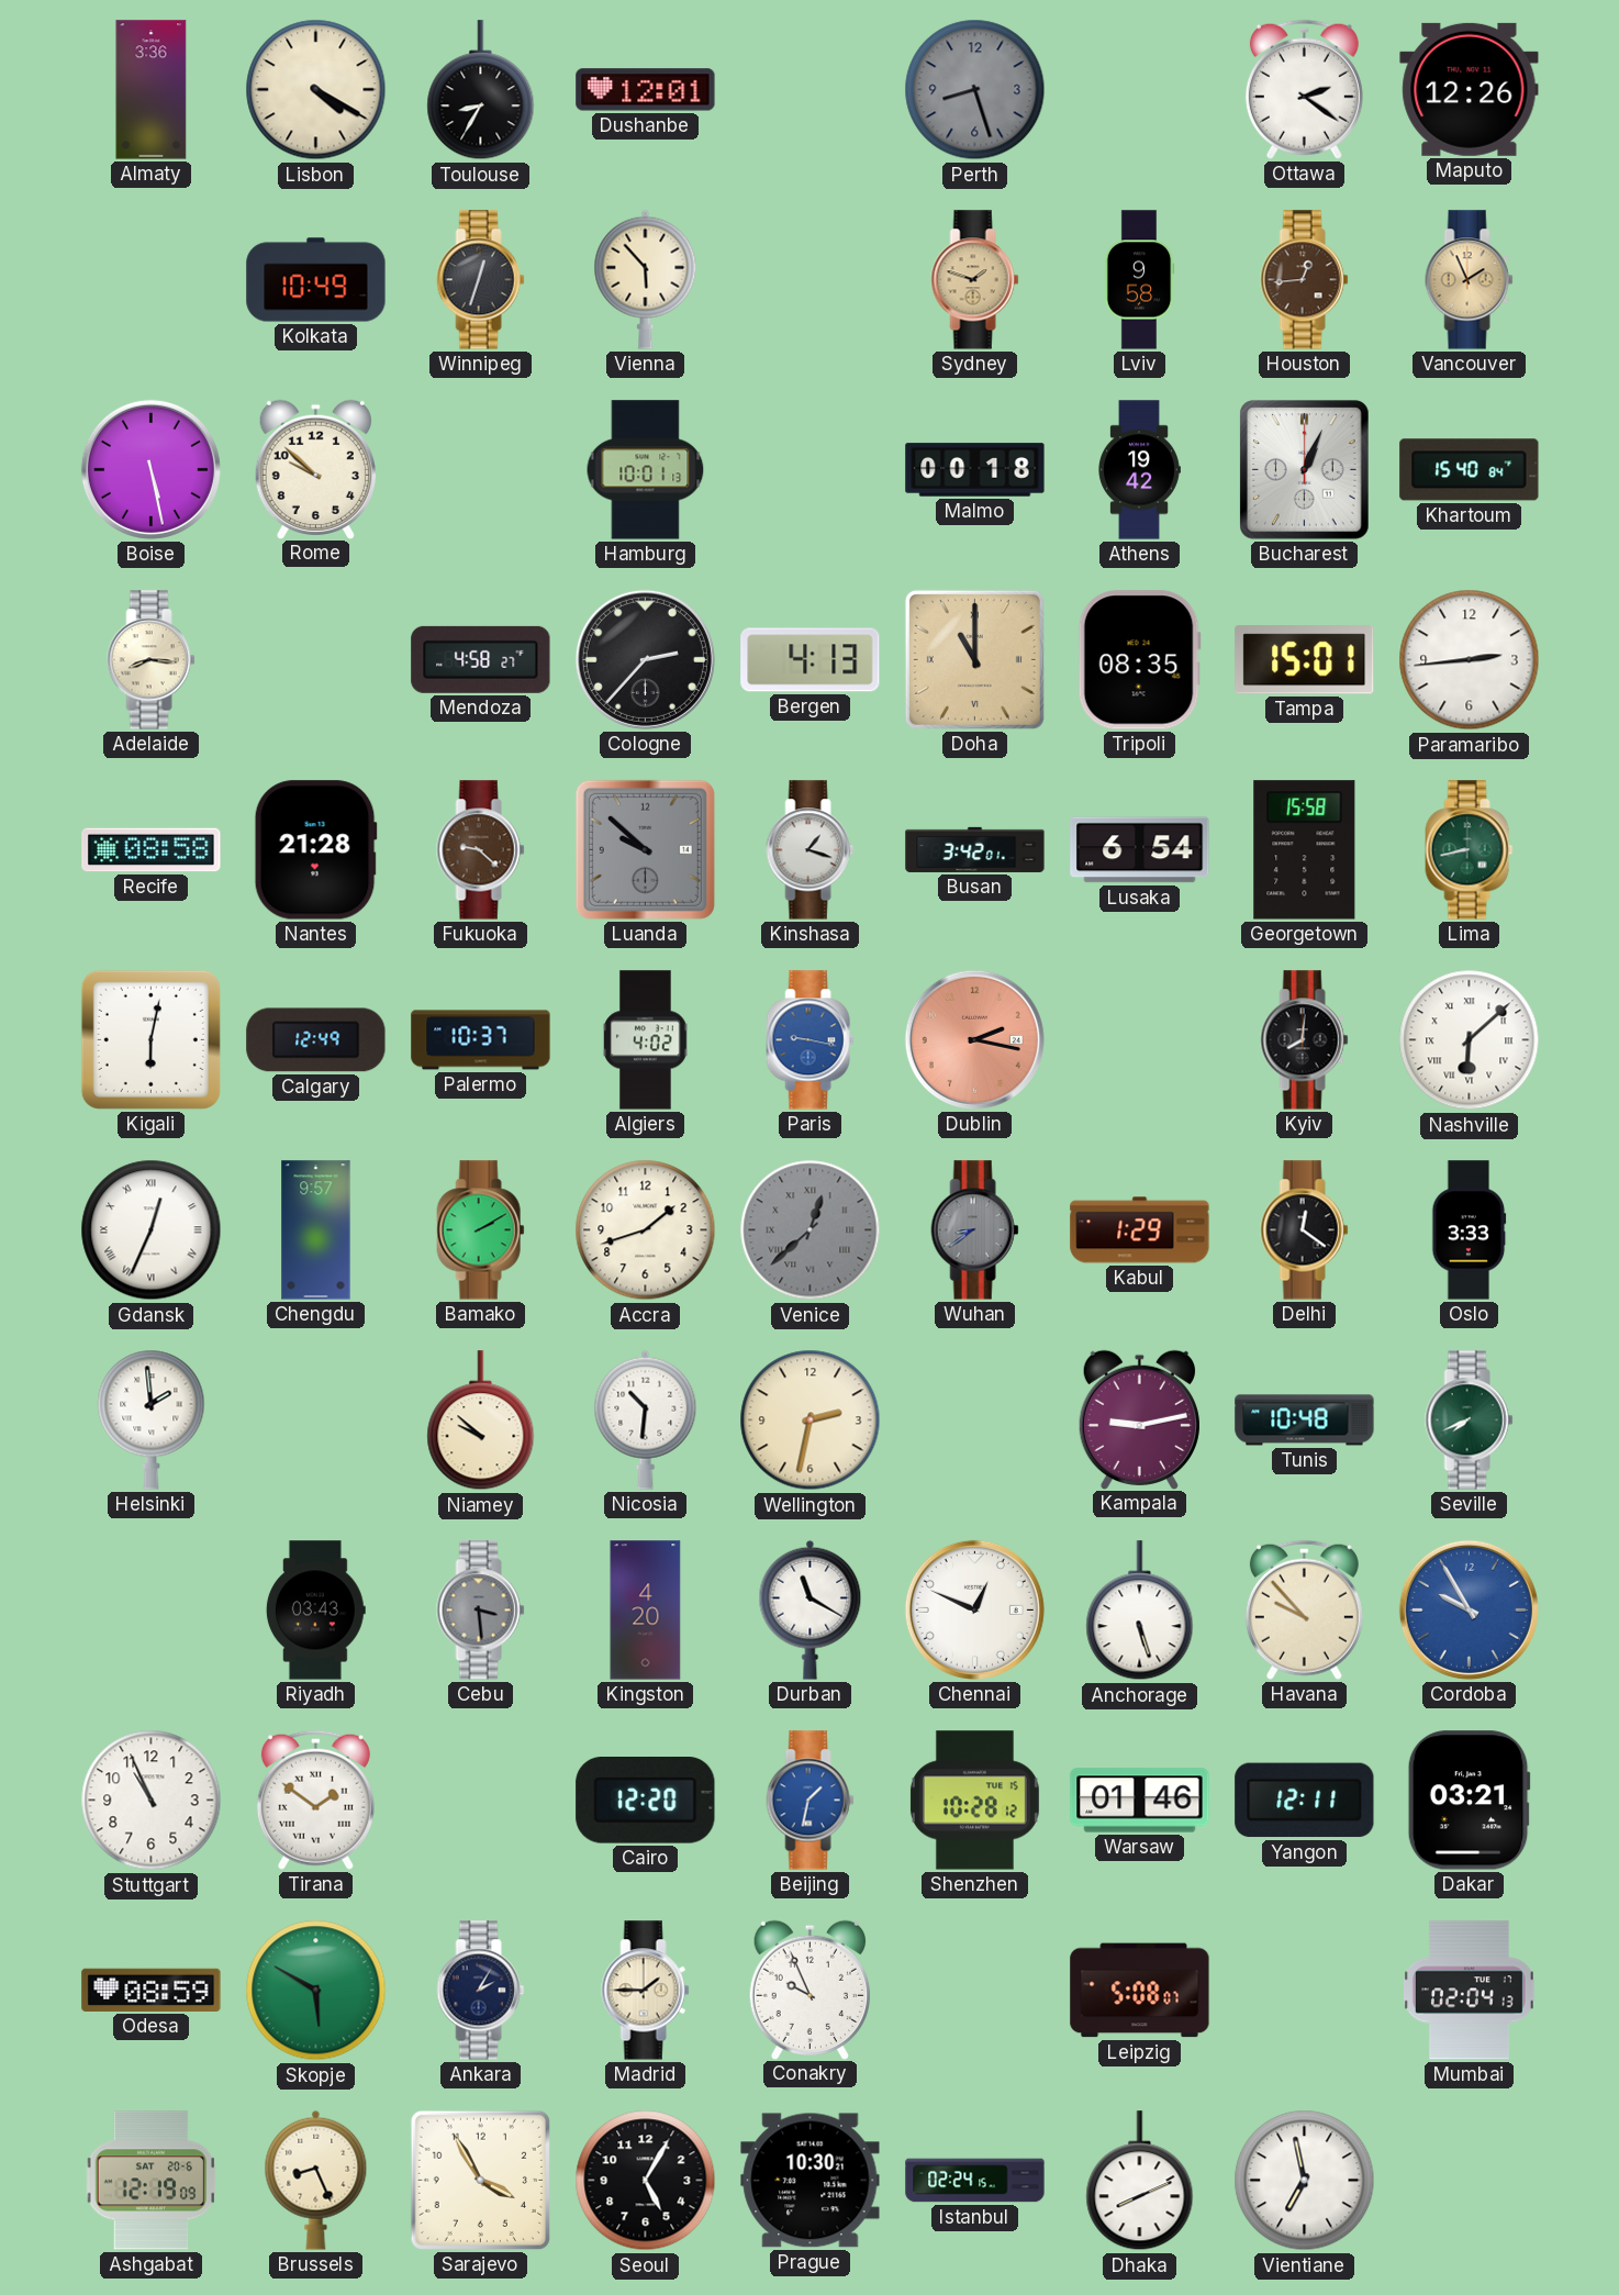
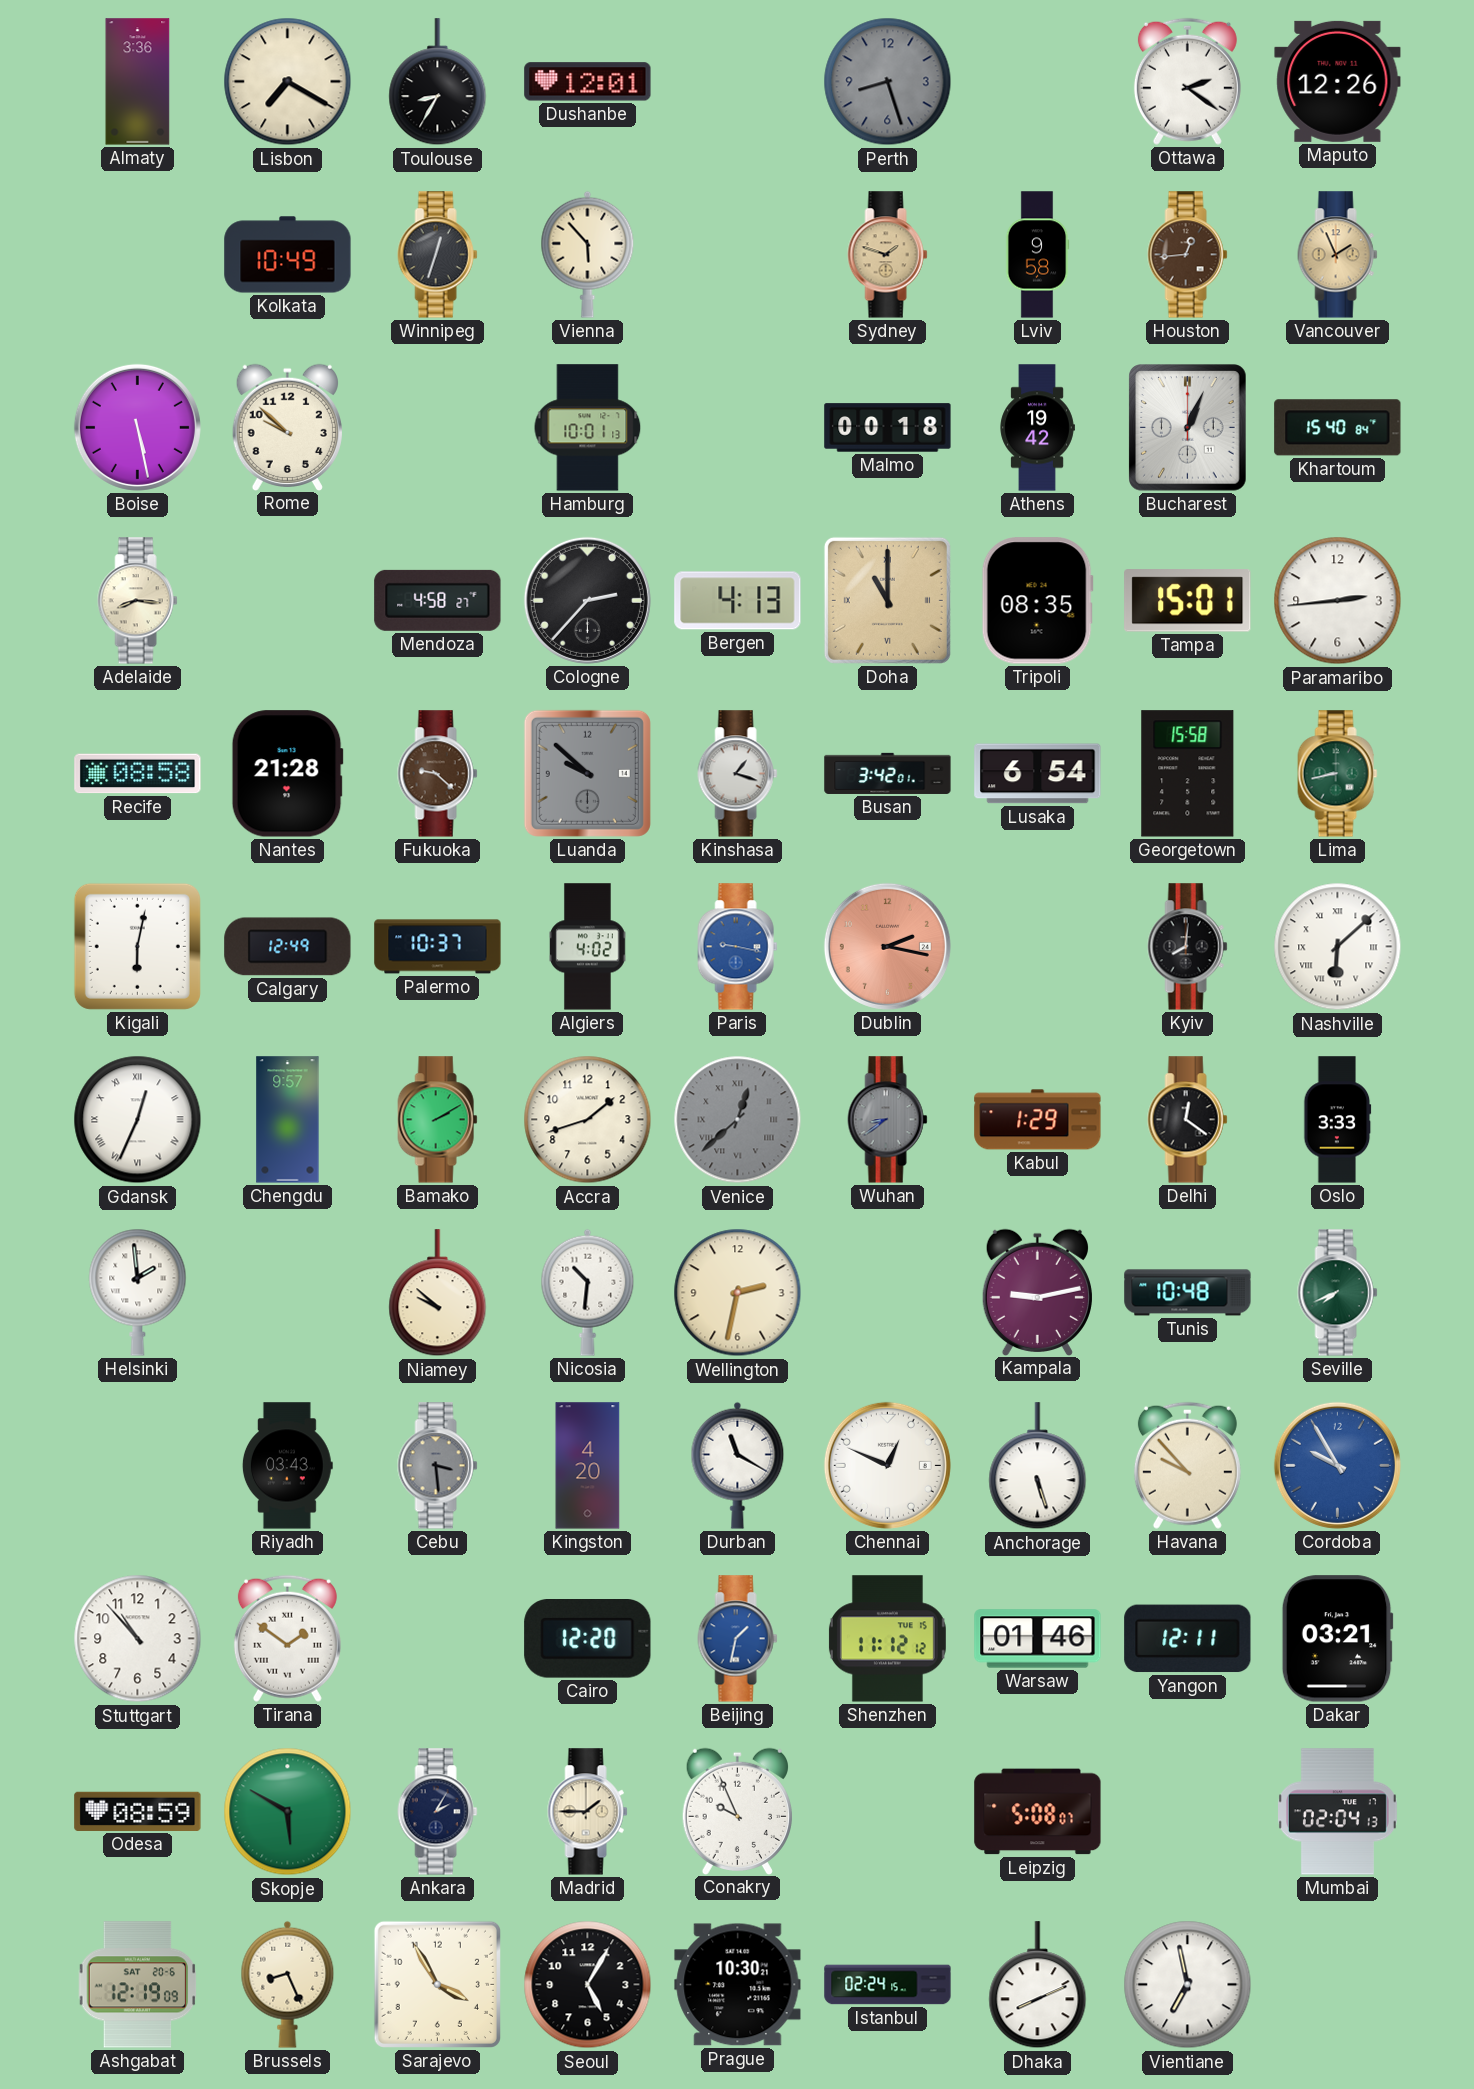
Lisbon: 4:20 -> 7:20 (288, 82)
Stuttgart: 10:56 -> 10:53 (138, 1639)
Shenzhen: 10:28 -> 11:12 (887, 1639)
